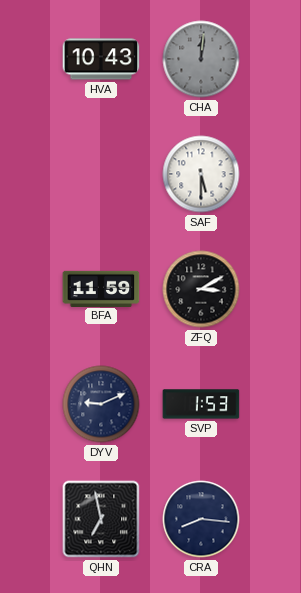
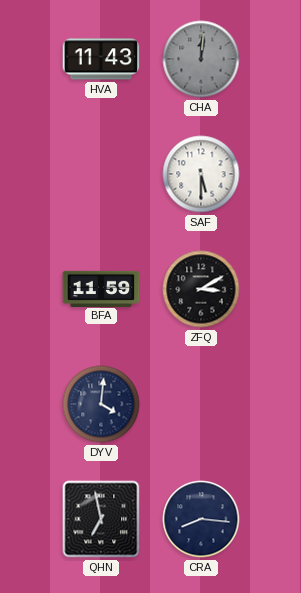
HVA: 10:43 -> 11:43 (101, 59)
DYV: 9:11 -> 4:01 (101, 404)
SVP: 1:53 -> none (201, 404)
